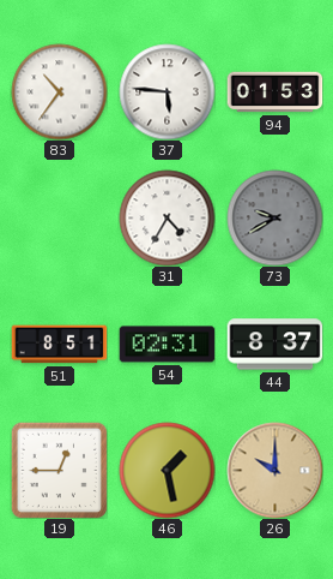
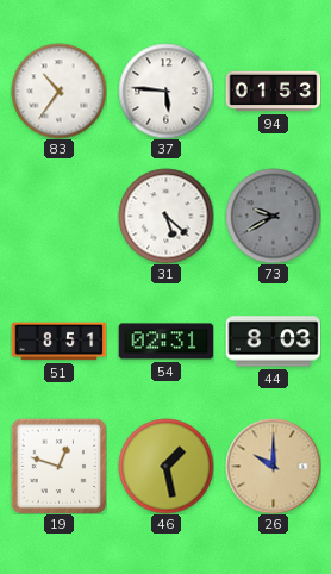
31: 4:35 -> 5:22 (165, 216)
44: 8:37 -> 8:03 (273, 342)
19: 12:45 -> 12:48 (58, 466)
